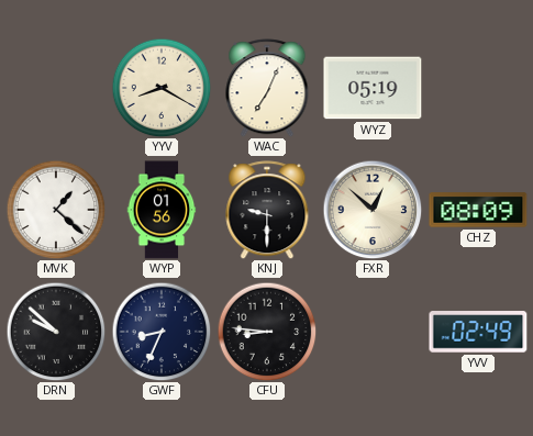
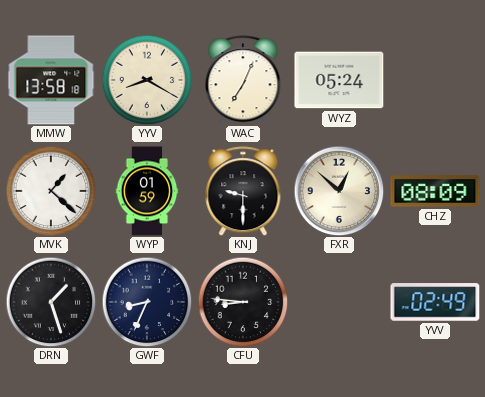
MMW: none -> 13:58 (51, 80)
WYZ: 05:19 -> 05:24 (339, 80)
WYP: 01:56 -> 01:59 (147, 191)
DRN: 9:52 -> 1:27 (51, 302)
